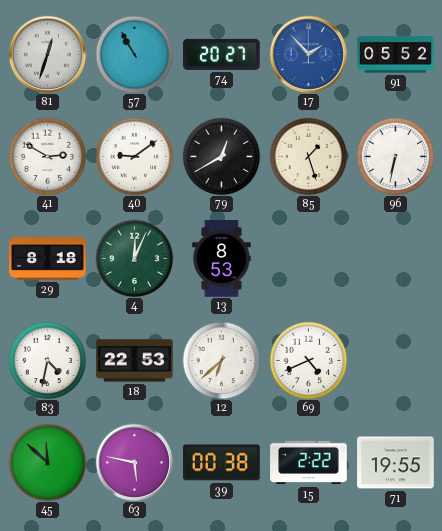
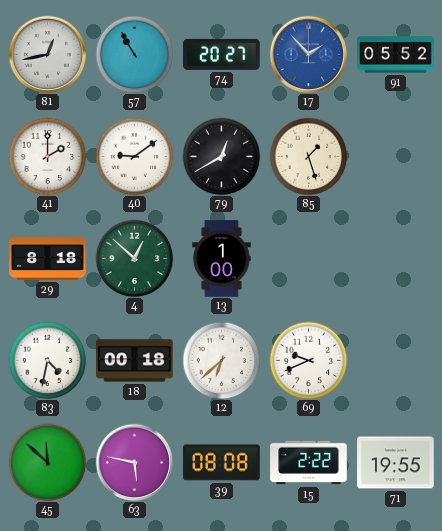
81: 12:33 -> 12:43 (47, 54)
41: 2:50 -> 2:00 (47, 156)
96: 6:32 -> none (395, 156)
4: 12:04 -> 12:52 (134, 258)
13: 8:53 -> 1:00 (222, 259)
18: 22:53 -> 00:18 (135, 361)
69: 4:41 -> 9:41 (308, 360)
39: 00:38 -> 08:08 (222, 463)
